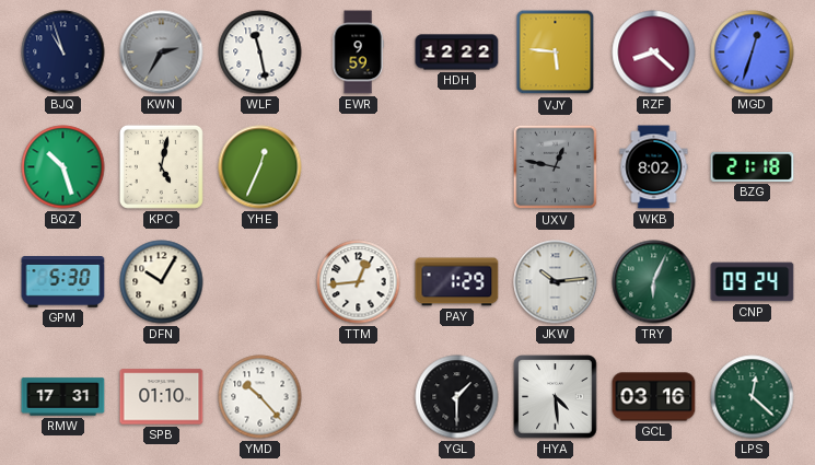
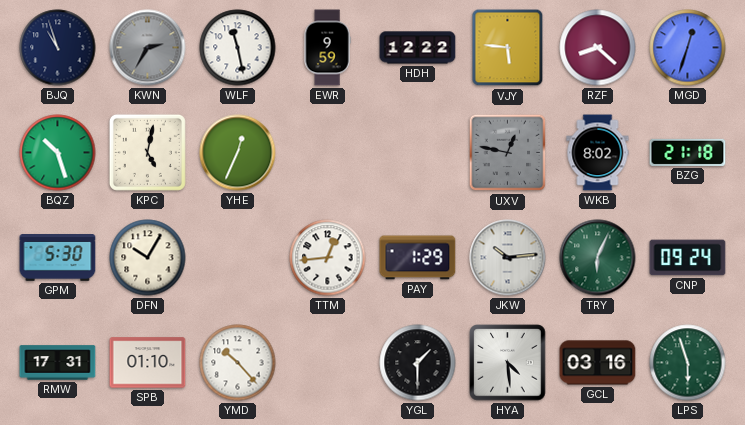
LPS: 12:22 -> 5:57 (688, 363)
